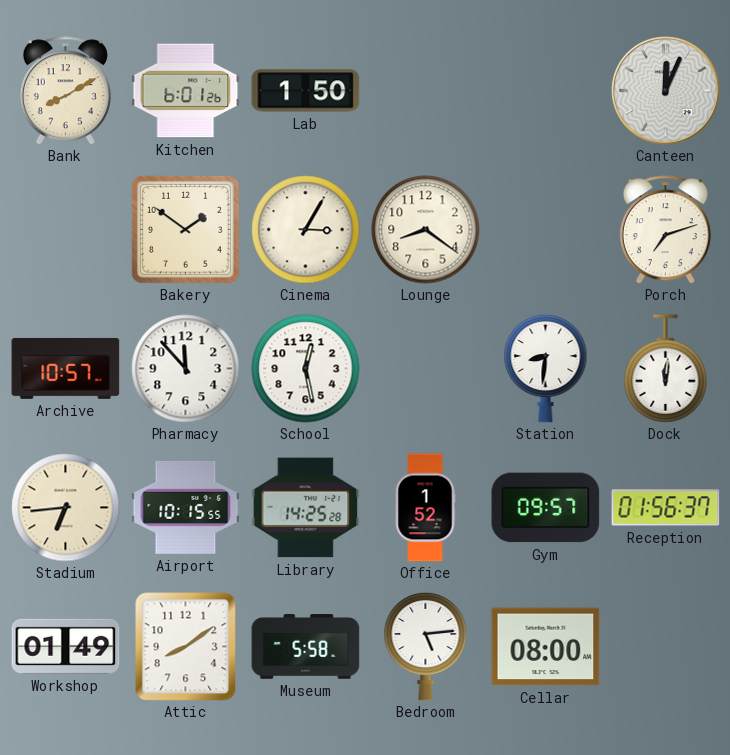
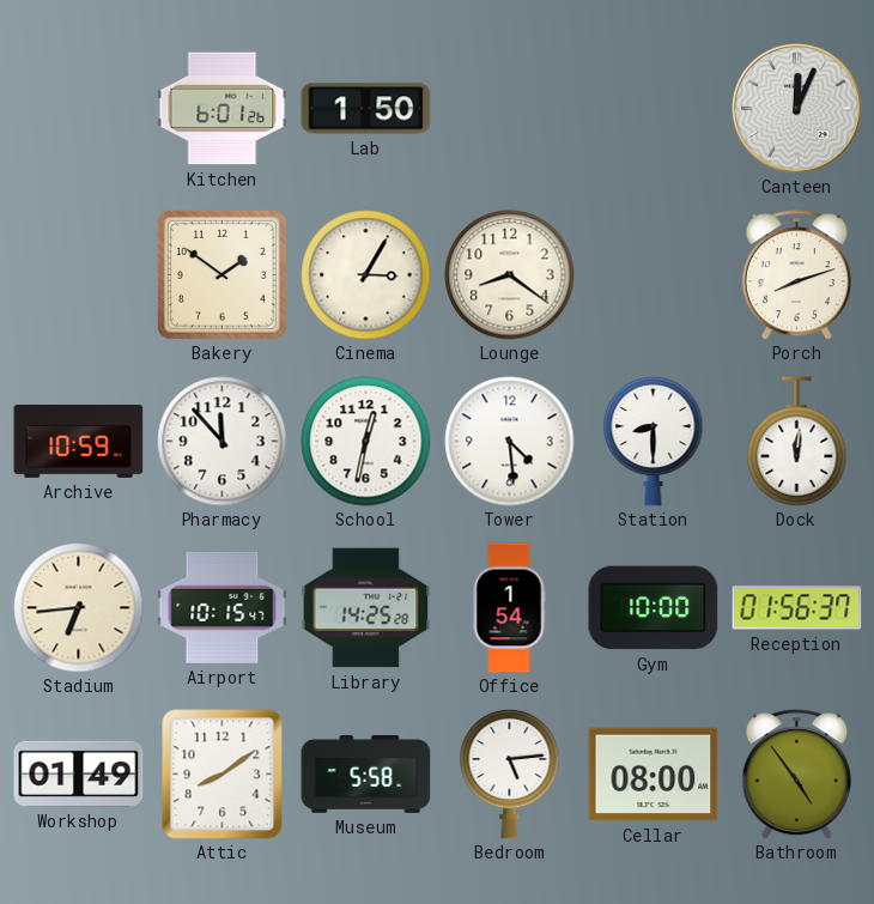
Bank: 8:10 -> none (65, 91)
Porch: 7:12 -> 8:12 (796, 275)
Archive: 10:57 -> 10:59 (79, 441)
School: 12:28 -> 12:32 (366, 442)
Tower: none -> 4:29 (510, 442)
Station: 8:31 -> 8:30 (654, 441)
Airport: 10:15:55 -> 10:15:47 (223, 607)
Office: 1:52 -> 1:54 (509, 608)
Gym: 09:57 -> 10:00 (654, 608)
Bathroom: none -> 4:54 (796, 775)
